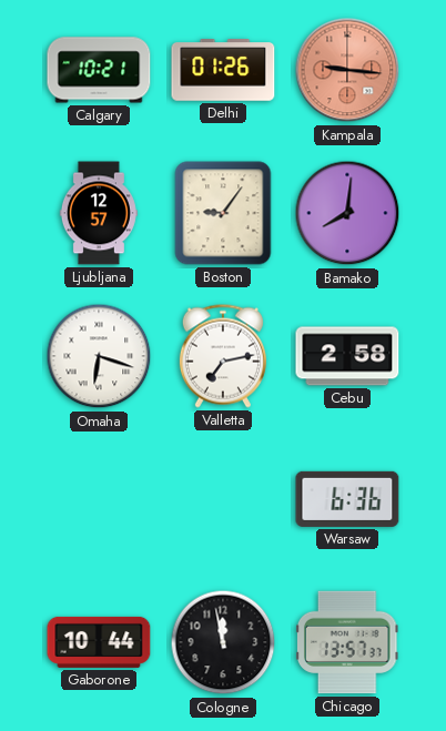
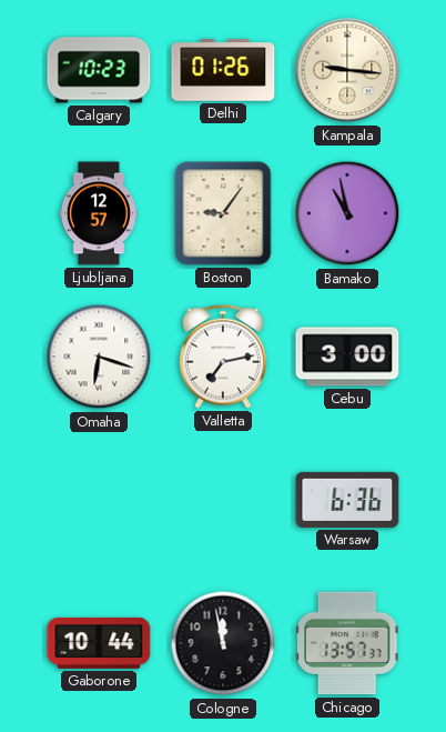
Calgary: 10:21 -> 10:23 (99, 70)
Kampala dial: salmon -> cream (347, 70)
Bamako: 8:01 -> 10:58 (347, 213)
Cebu: 2:58 -> 3:00 (347, 357)
